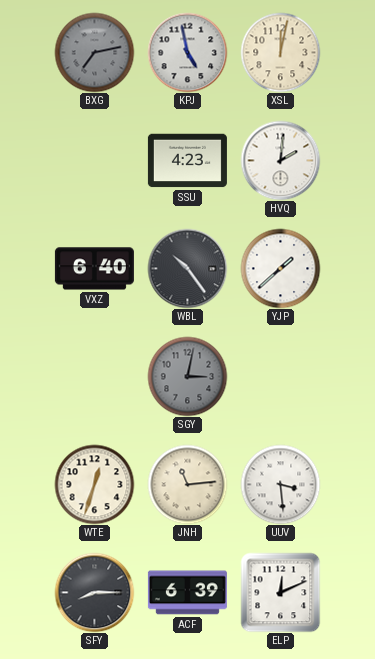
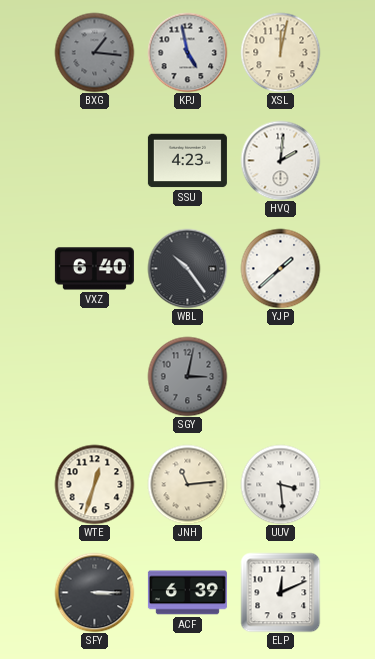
BXG: 7:13 -> 1:16 (94, 52)
SFY: 8:15 -> 3:15 (94, 592)
